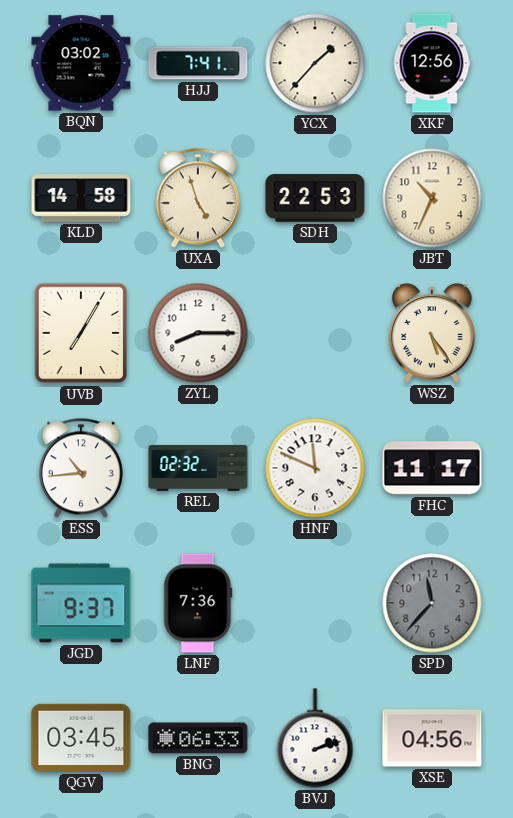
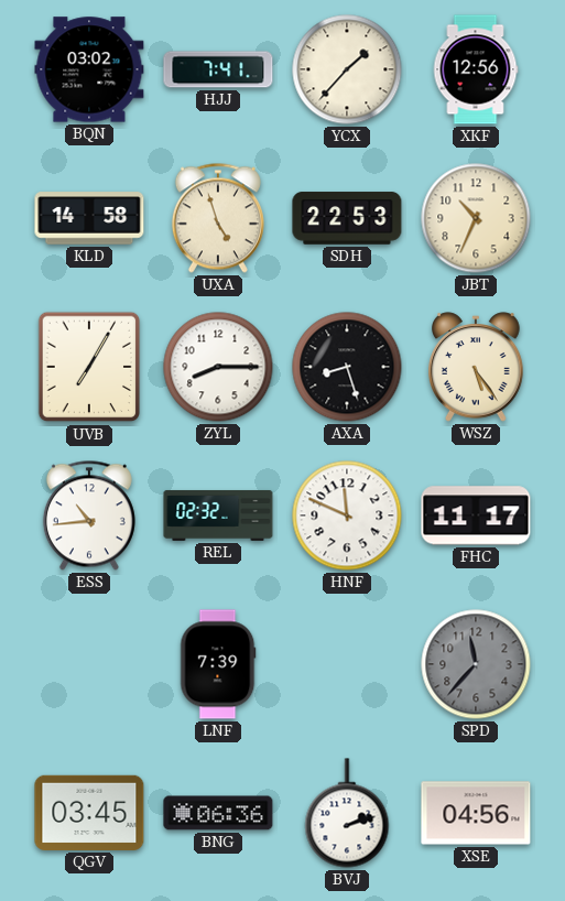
AXA: none -> 8:27 (347, 367)
JGD: 9:37 -> none (81, 603)
LNF: 7:36 -> 7:39 (218, 664)
BNG: 06:33 -> 06:36 (218, 813)
